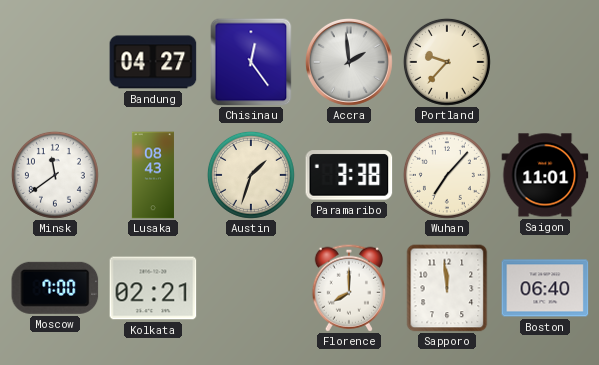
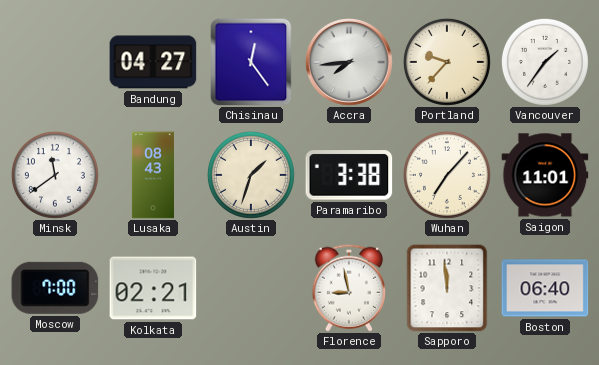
Accra: 1:59 -> 7:44 (349, 62)
Vancouver: none -> 1:36 (545, 62)
Florence: 8:00 -> 8:58 (349, 288)
